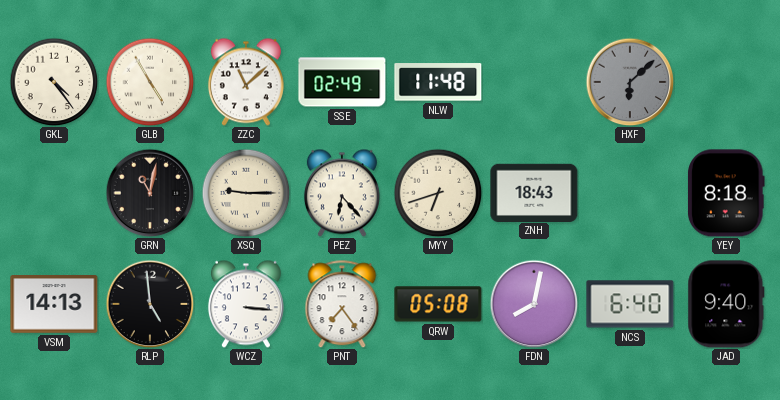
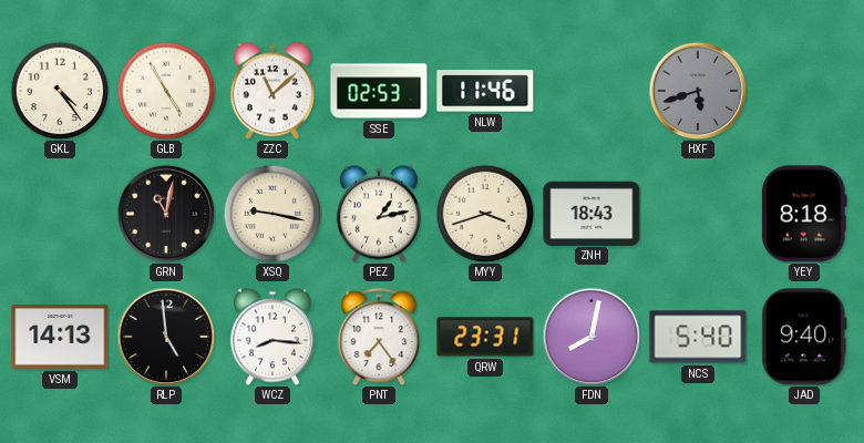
SSE: 02:49 -> 02:53 (379, 91)
NLW: 11:48 -> 11:46 (485, 91)
HXF: 6:08 -> 5:42 (698, 91)
XSQ: 9:15 -> 9:17 (272, 214)
PEZ: 6:23 -> 1:13 (379, 214)
MYY: 6:42 -> 3:42 (485, 214)
WCZ: 3:16 -> 8:16 (272, 337)
QRW: 05:08 -> 23:31 (485, 337)
NCS: 6:40 -> 5:40 (698, 337)
